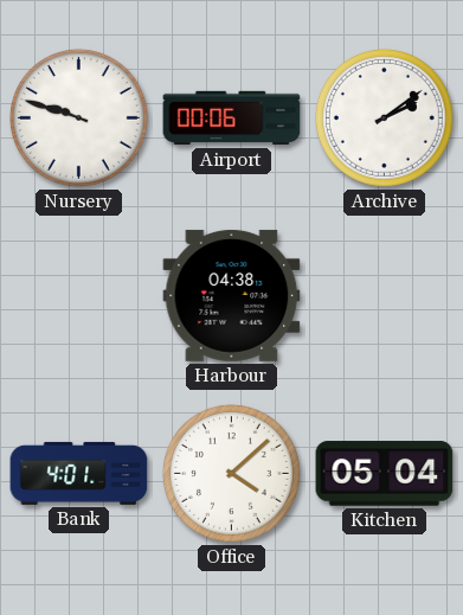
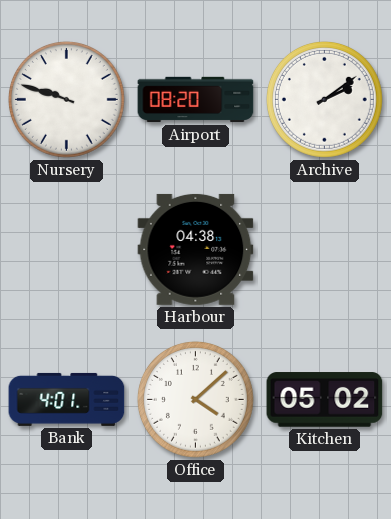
Airport: 00:06 -> 08:20 (196, 100)
Kitchen: 05:04 -> 05:02 (325, 400)
